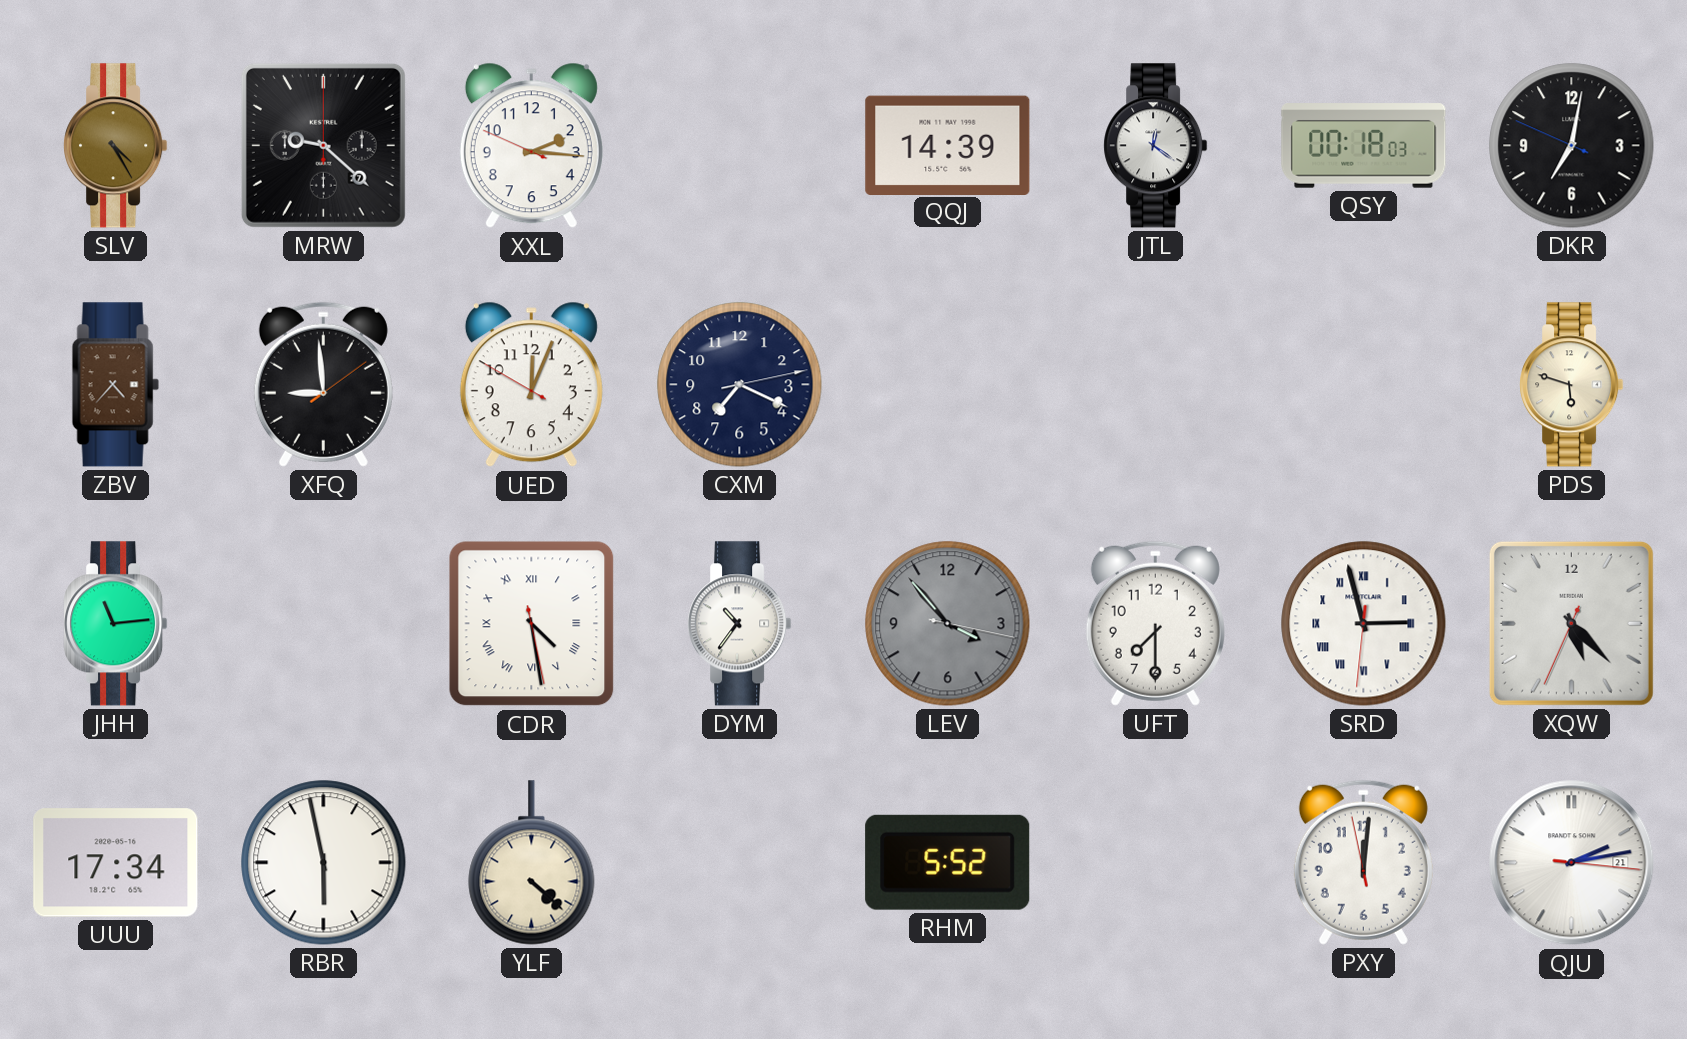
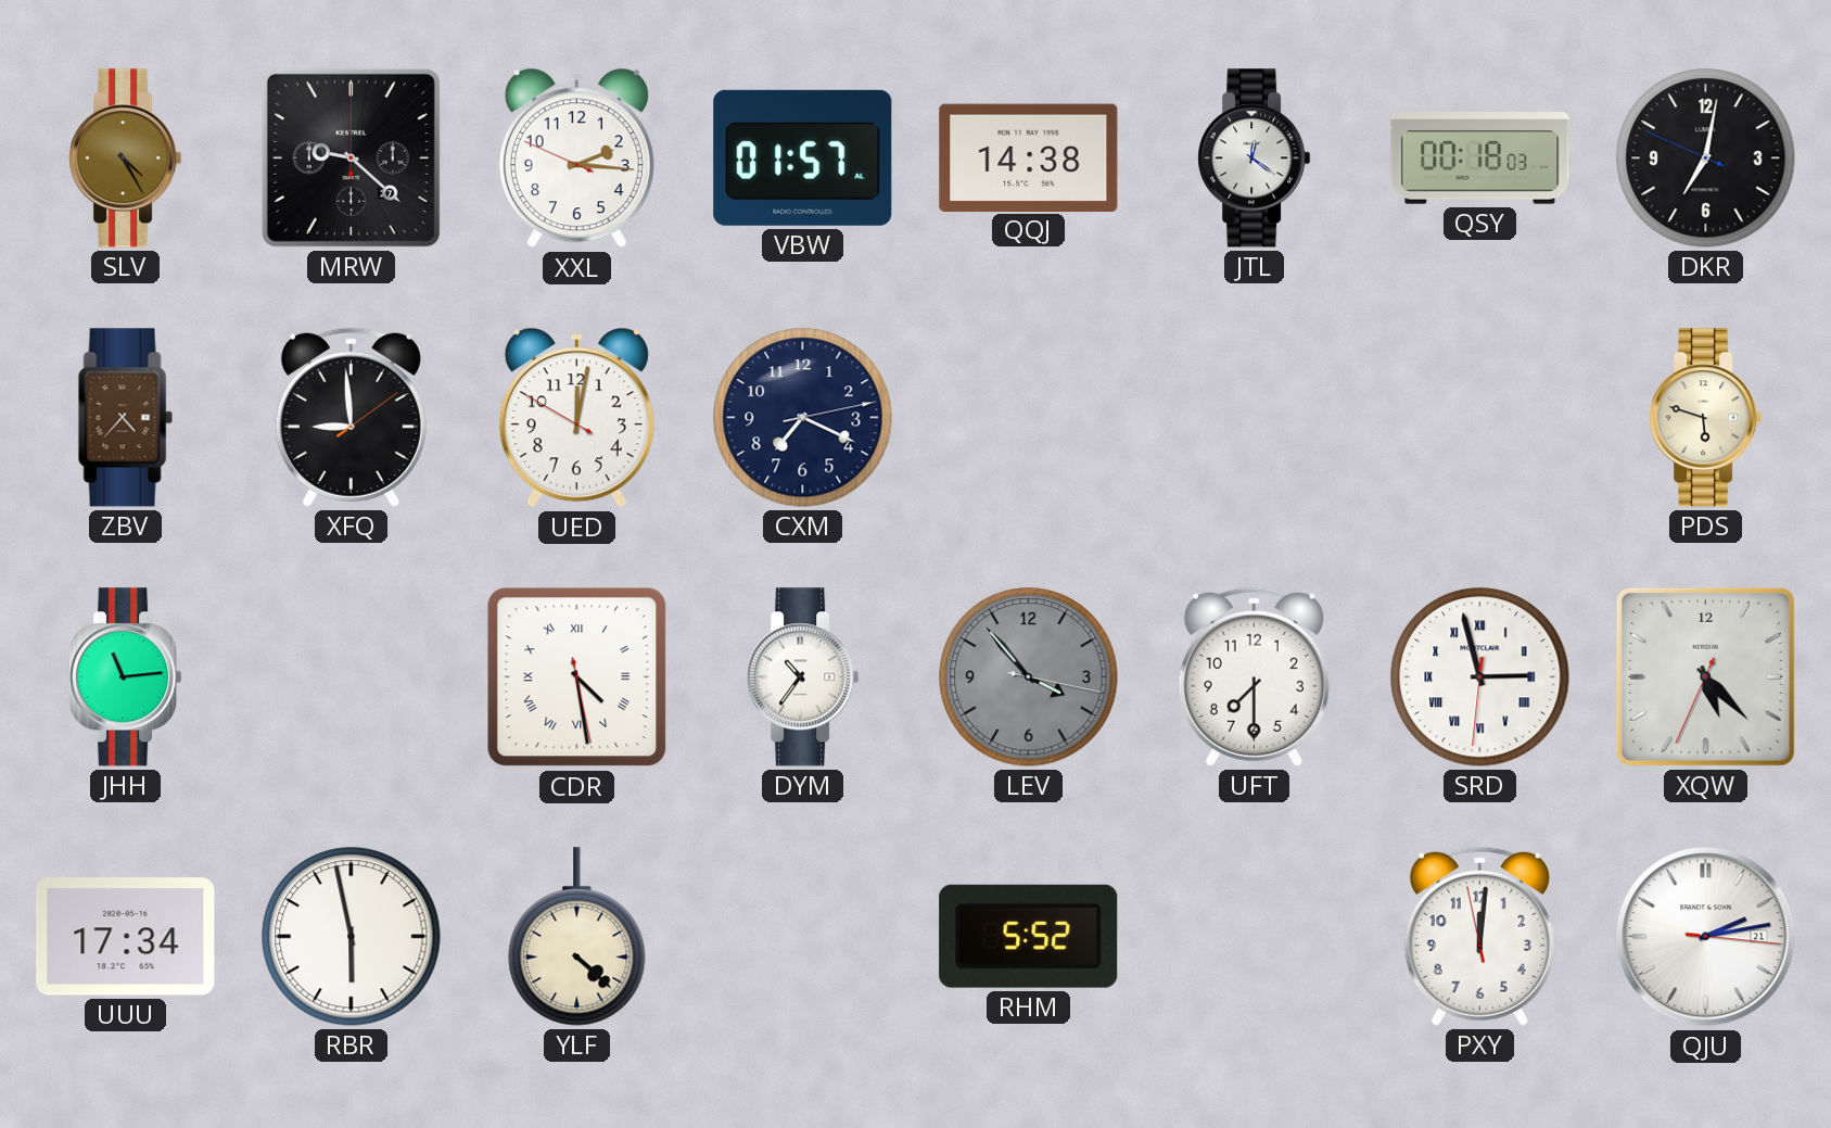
VBW: none -> 01:57 (803, 157)
QQJ: 14:39 -> 14:38 (1029, 157)
UED: 12:03 -> 12:01 (576, 418)
